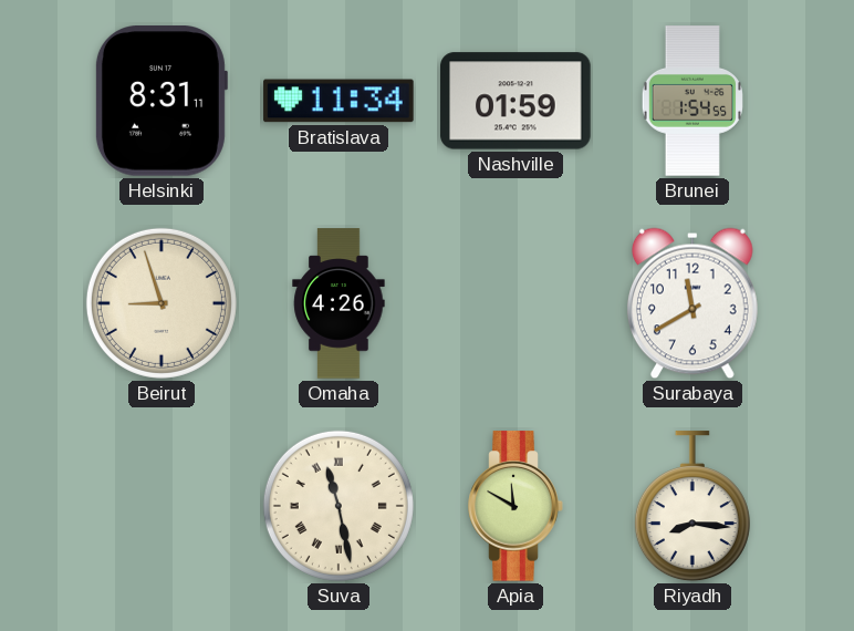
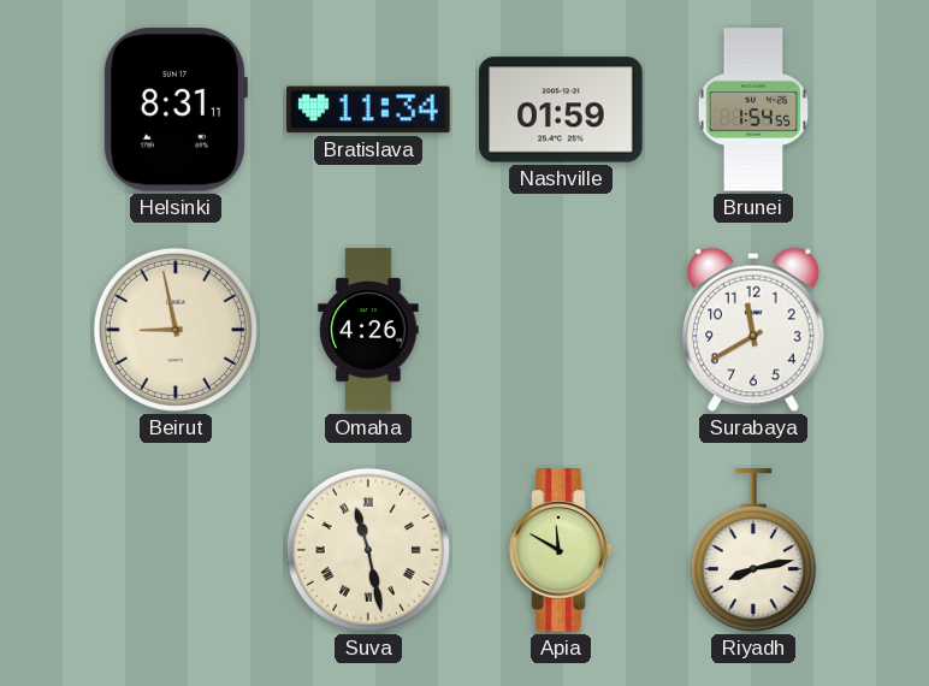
Beirut: 8:57 -> 8:58 (176, 330)
Riyadh: 8:16 -> 8:13 (753, 551)
